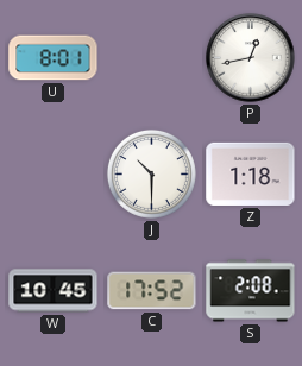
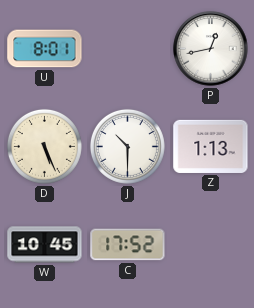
D: none -> 5:26 (44, 146)
Z: 1:18 -> 1:13 (211, 146)
S: 2:08 -> none (251, 291)
